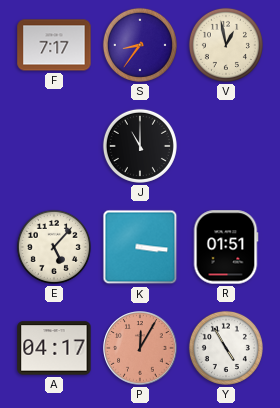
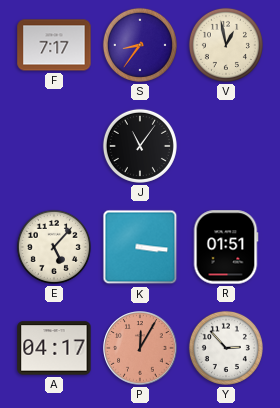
J: 11:00 -> 11:06 (140, 146)
Y: 4:55 -> 2:53 (226, 348)
